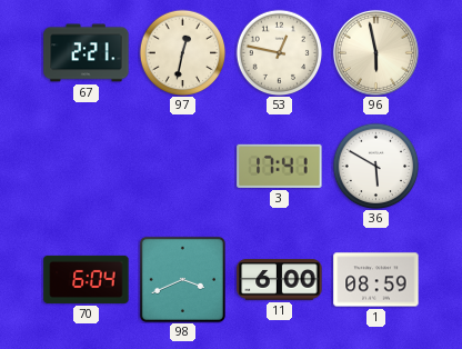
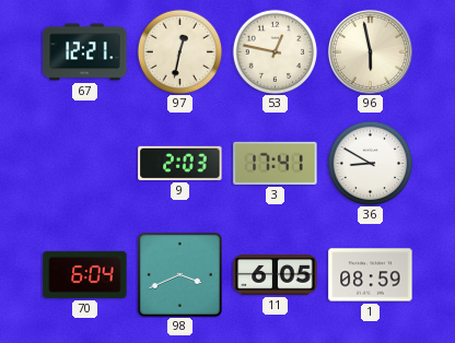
67: 2:21 -> 12:21 (85, 52)
9: none -> 2:03 (180, 163)
36: 5:50 -> 8:50 (370, 163)
11: 6:00 -> 6:05 (276, 275)
